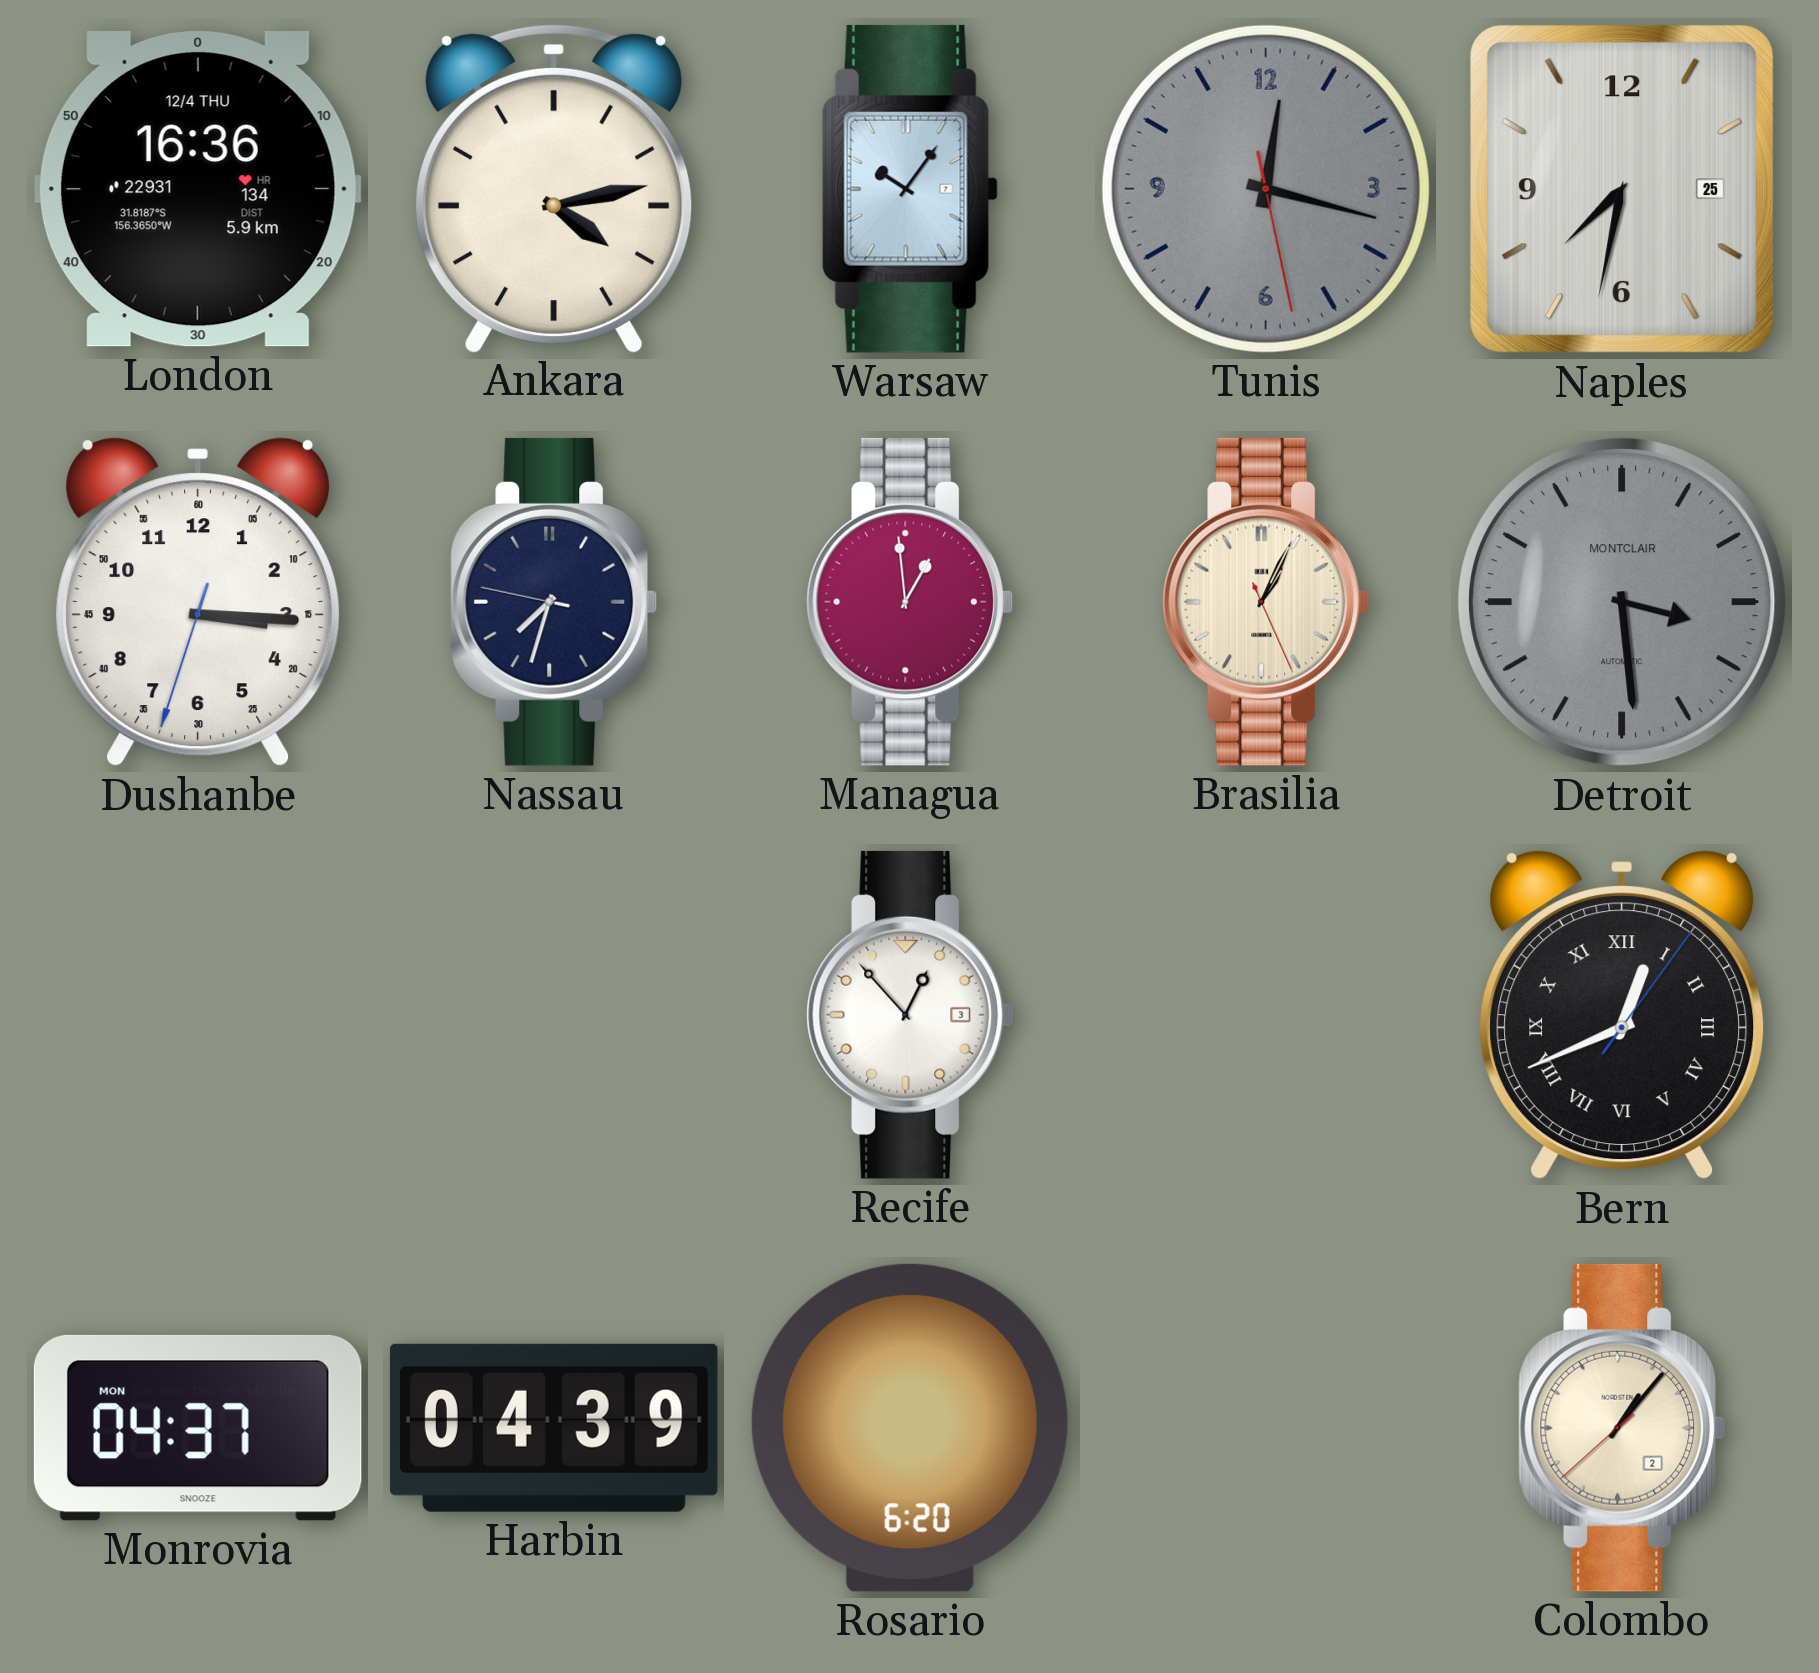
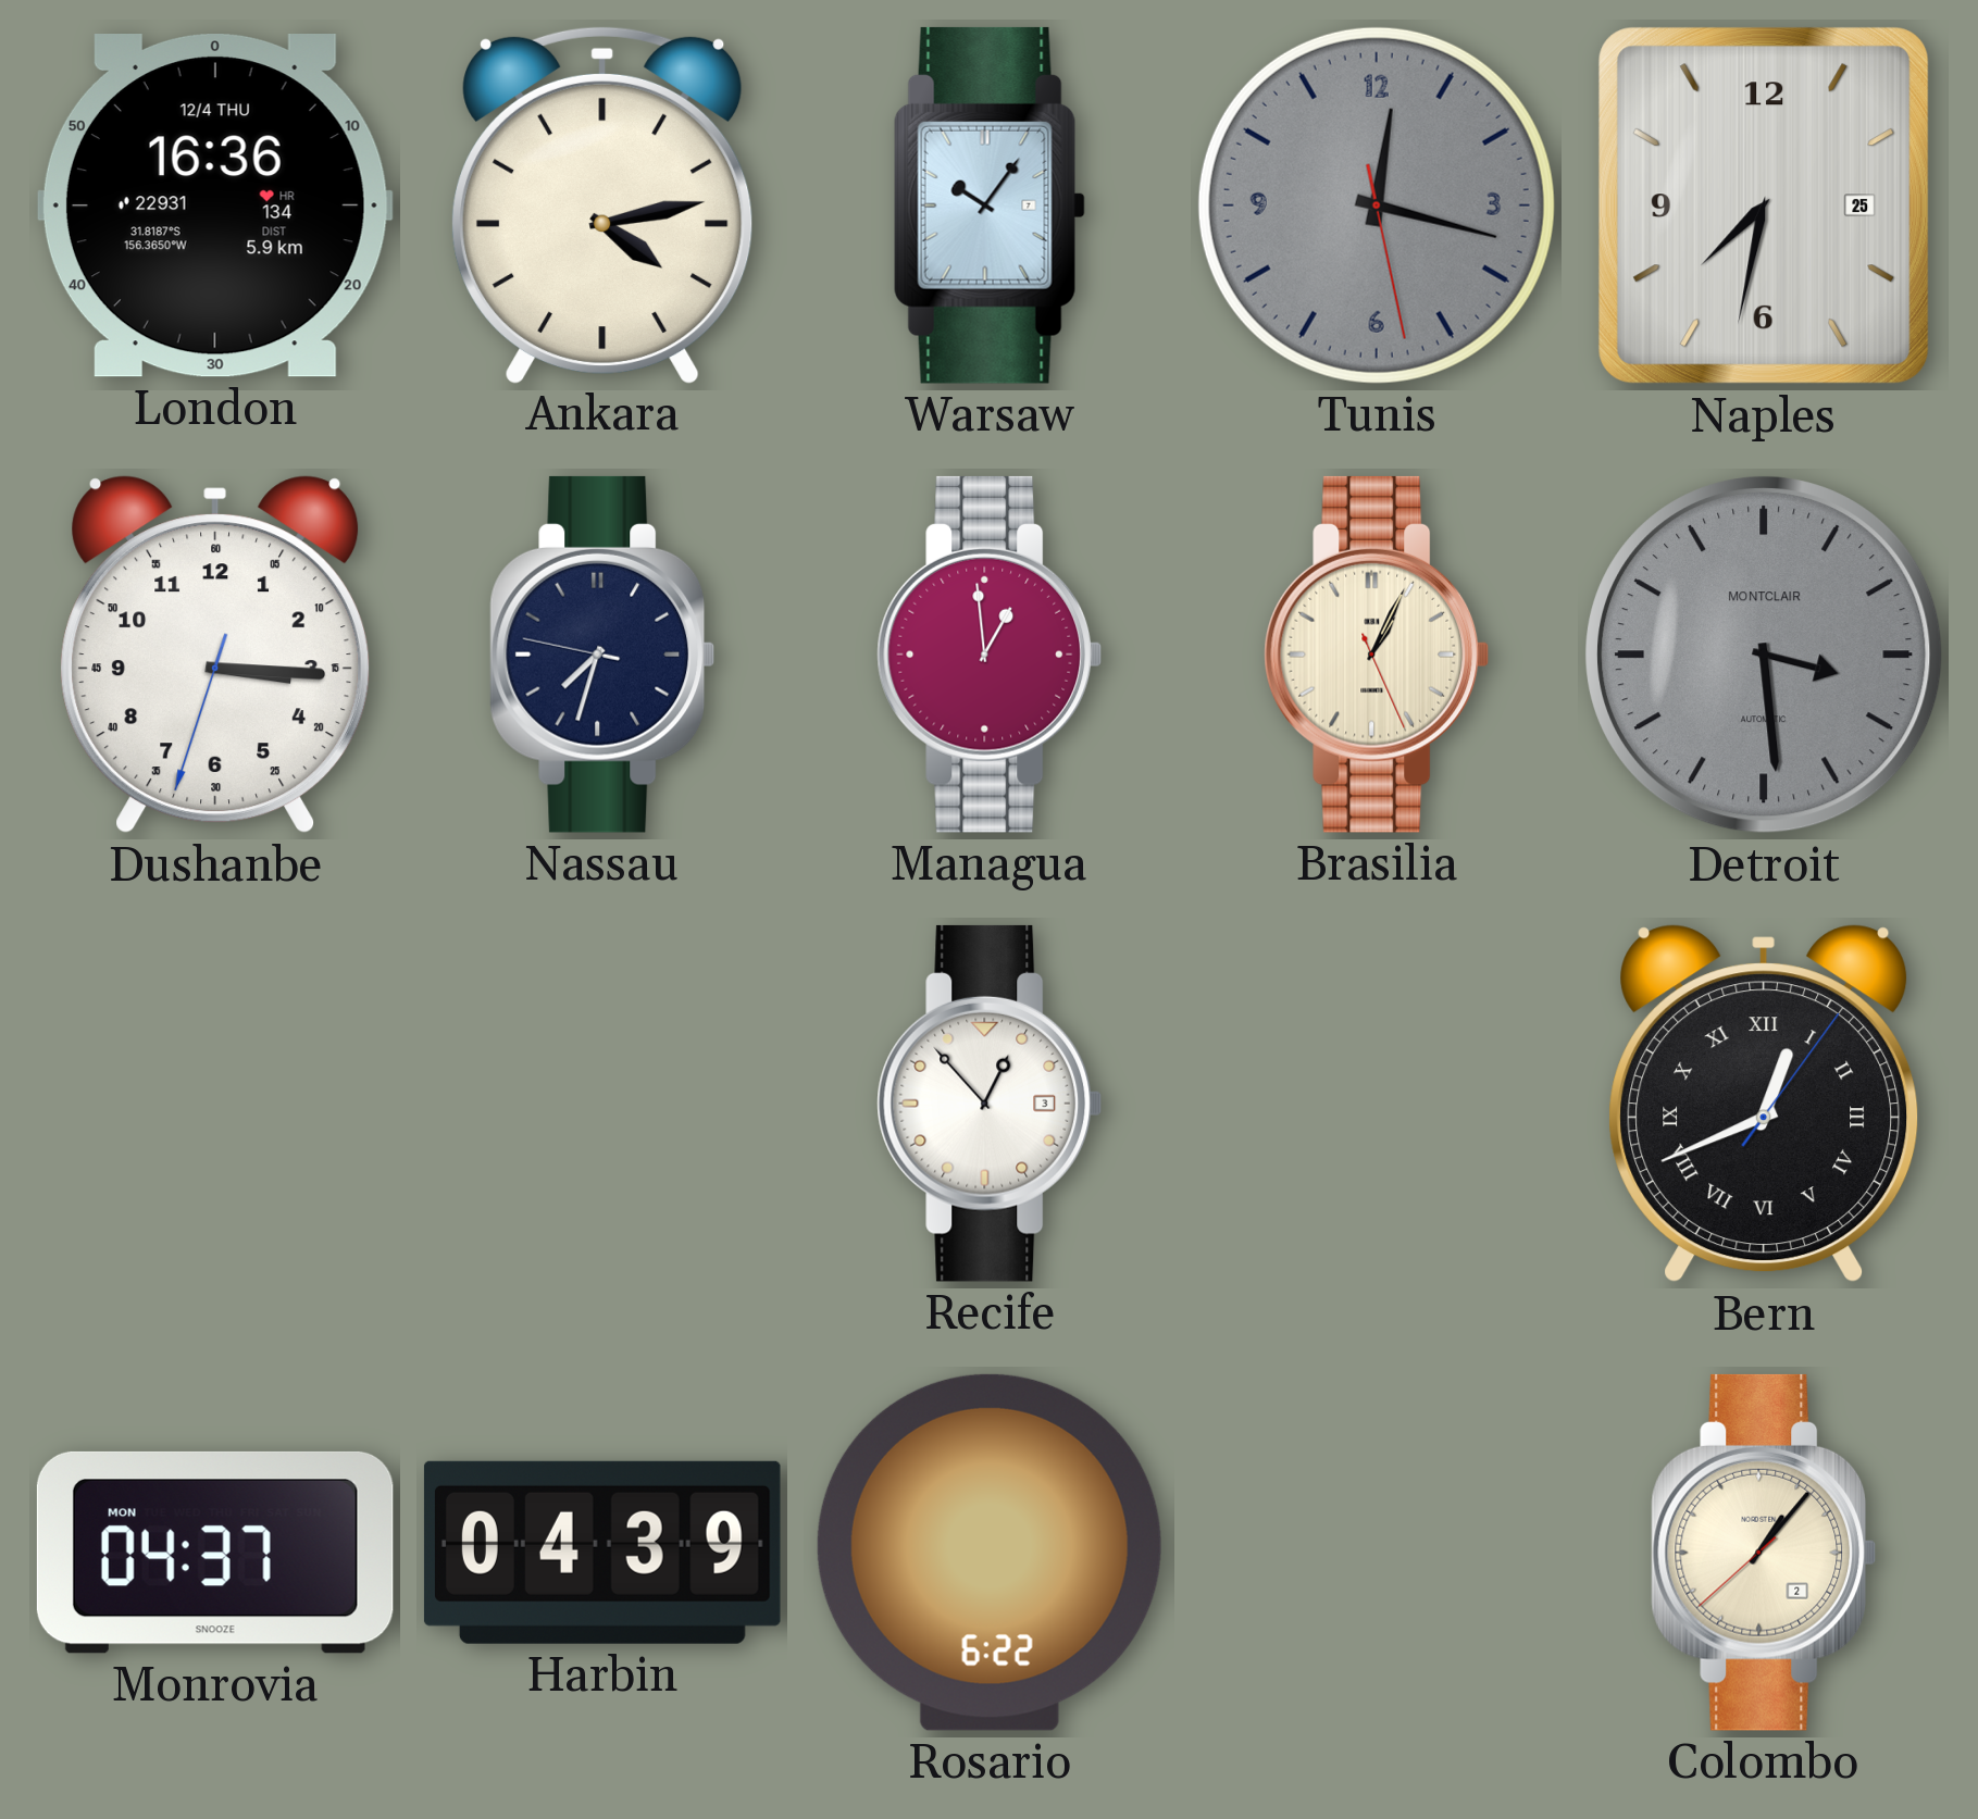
Rosario: 6:20 -> 6:22 (990, 1553)
